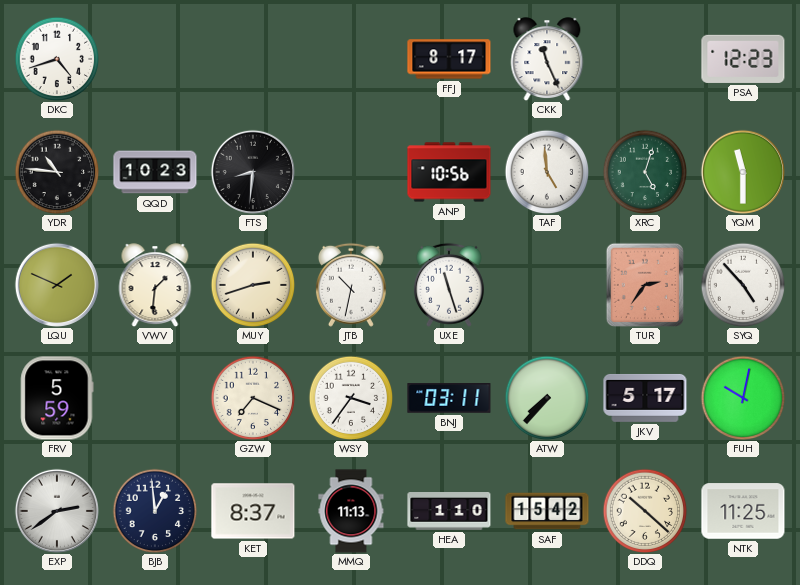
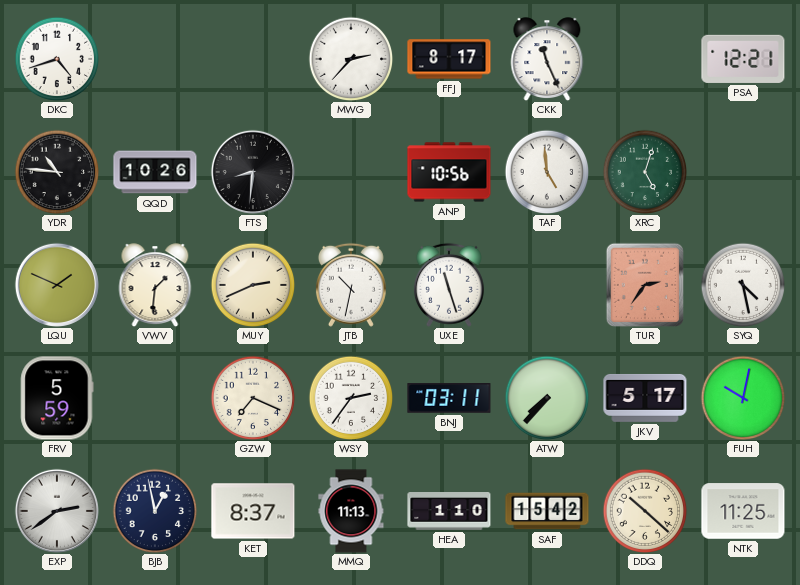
MWG: none -> 2:37 (351, 59)
PSA: 12:23 -> 12:21 (743, 59)
QQD: 10:23 -> 10:26 (155, 172)
YQM: 11:30 -> none (743, 172)
MUY: 2:42 -> 2:41 (253, 285)
SYQ: 4:53 -> 4:28 (743, 285)
WSY: 3:36 -> 2:36 (351, 398)
BJB: 12:59 -> 12:58 (155, 511)
